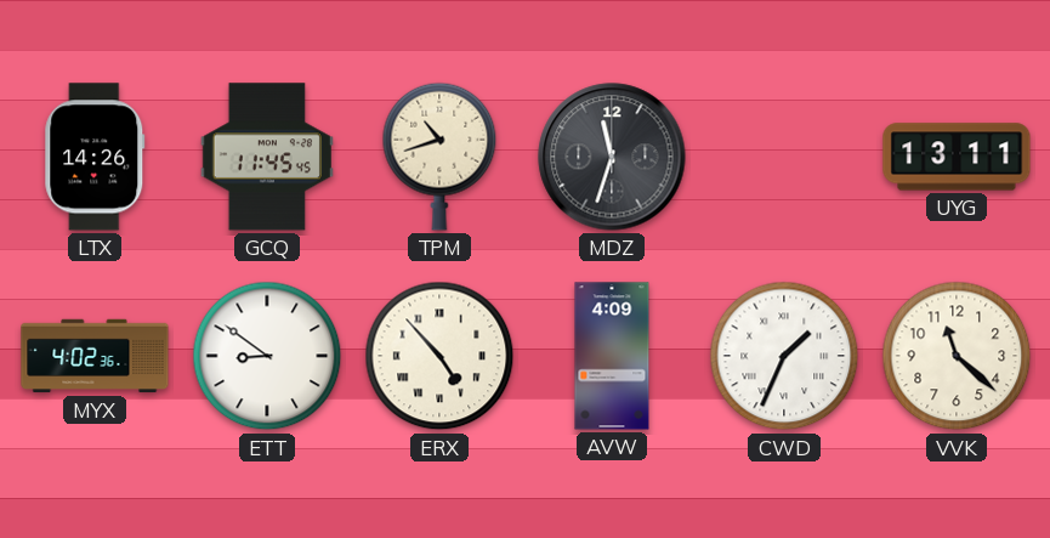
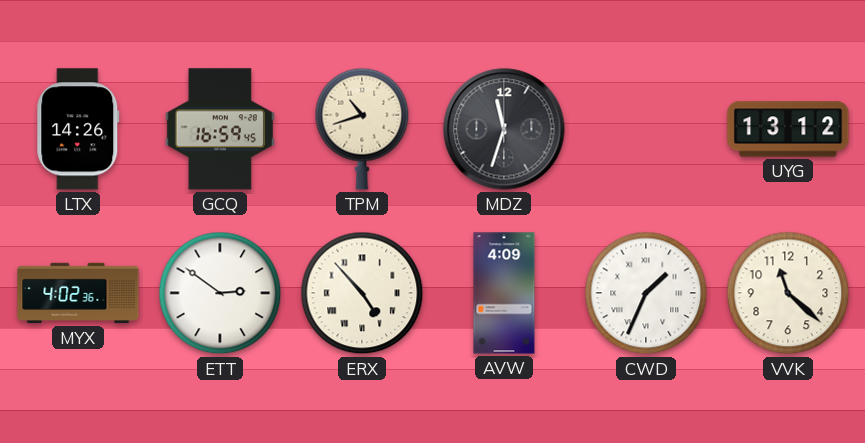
GCQ: 11:45 -> 16:59 (220, 129)
UYG: 13:11 -> 13:12 (788, 129)
ETT: 8:51 -> 2:51 (220, 293)
